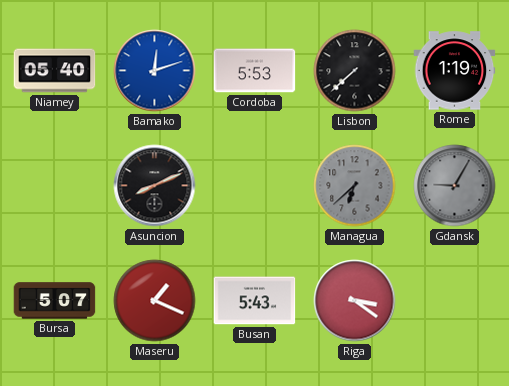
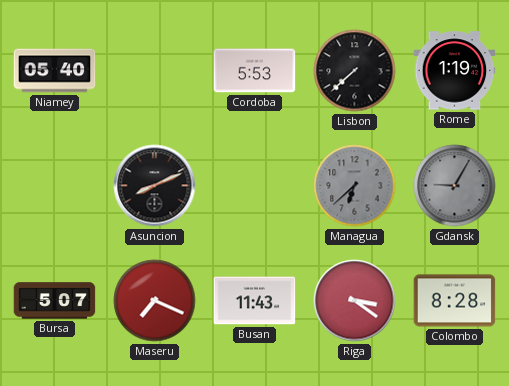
Bamako: 12:12 -> none (155, 71)
Maseru: 1:19 -> 7:19 (155, 301)
Busan: 5:43 -> 11:43 (255, 301)
Colombo: none -> 8:28 (455, 301)
